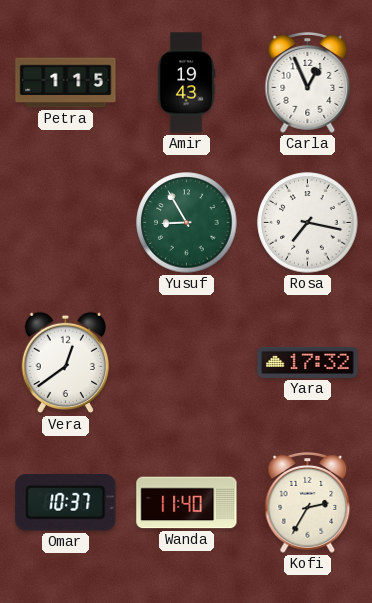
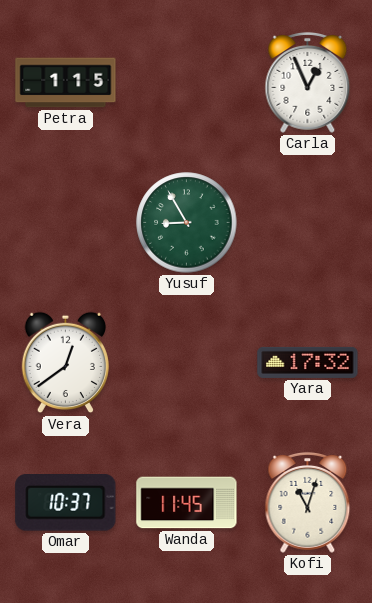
Amir: 19:43 -> none (186, 83)
Rosa: 7:17 -> none (308, 223)
Wanda: 11:40 -> 11:45 (187, 503)
Kofi: 2:35 -> 11:03 (308, 502)
